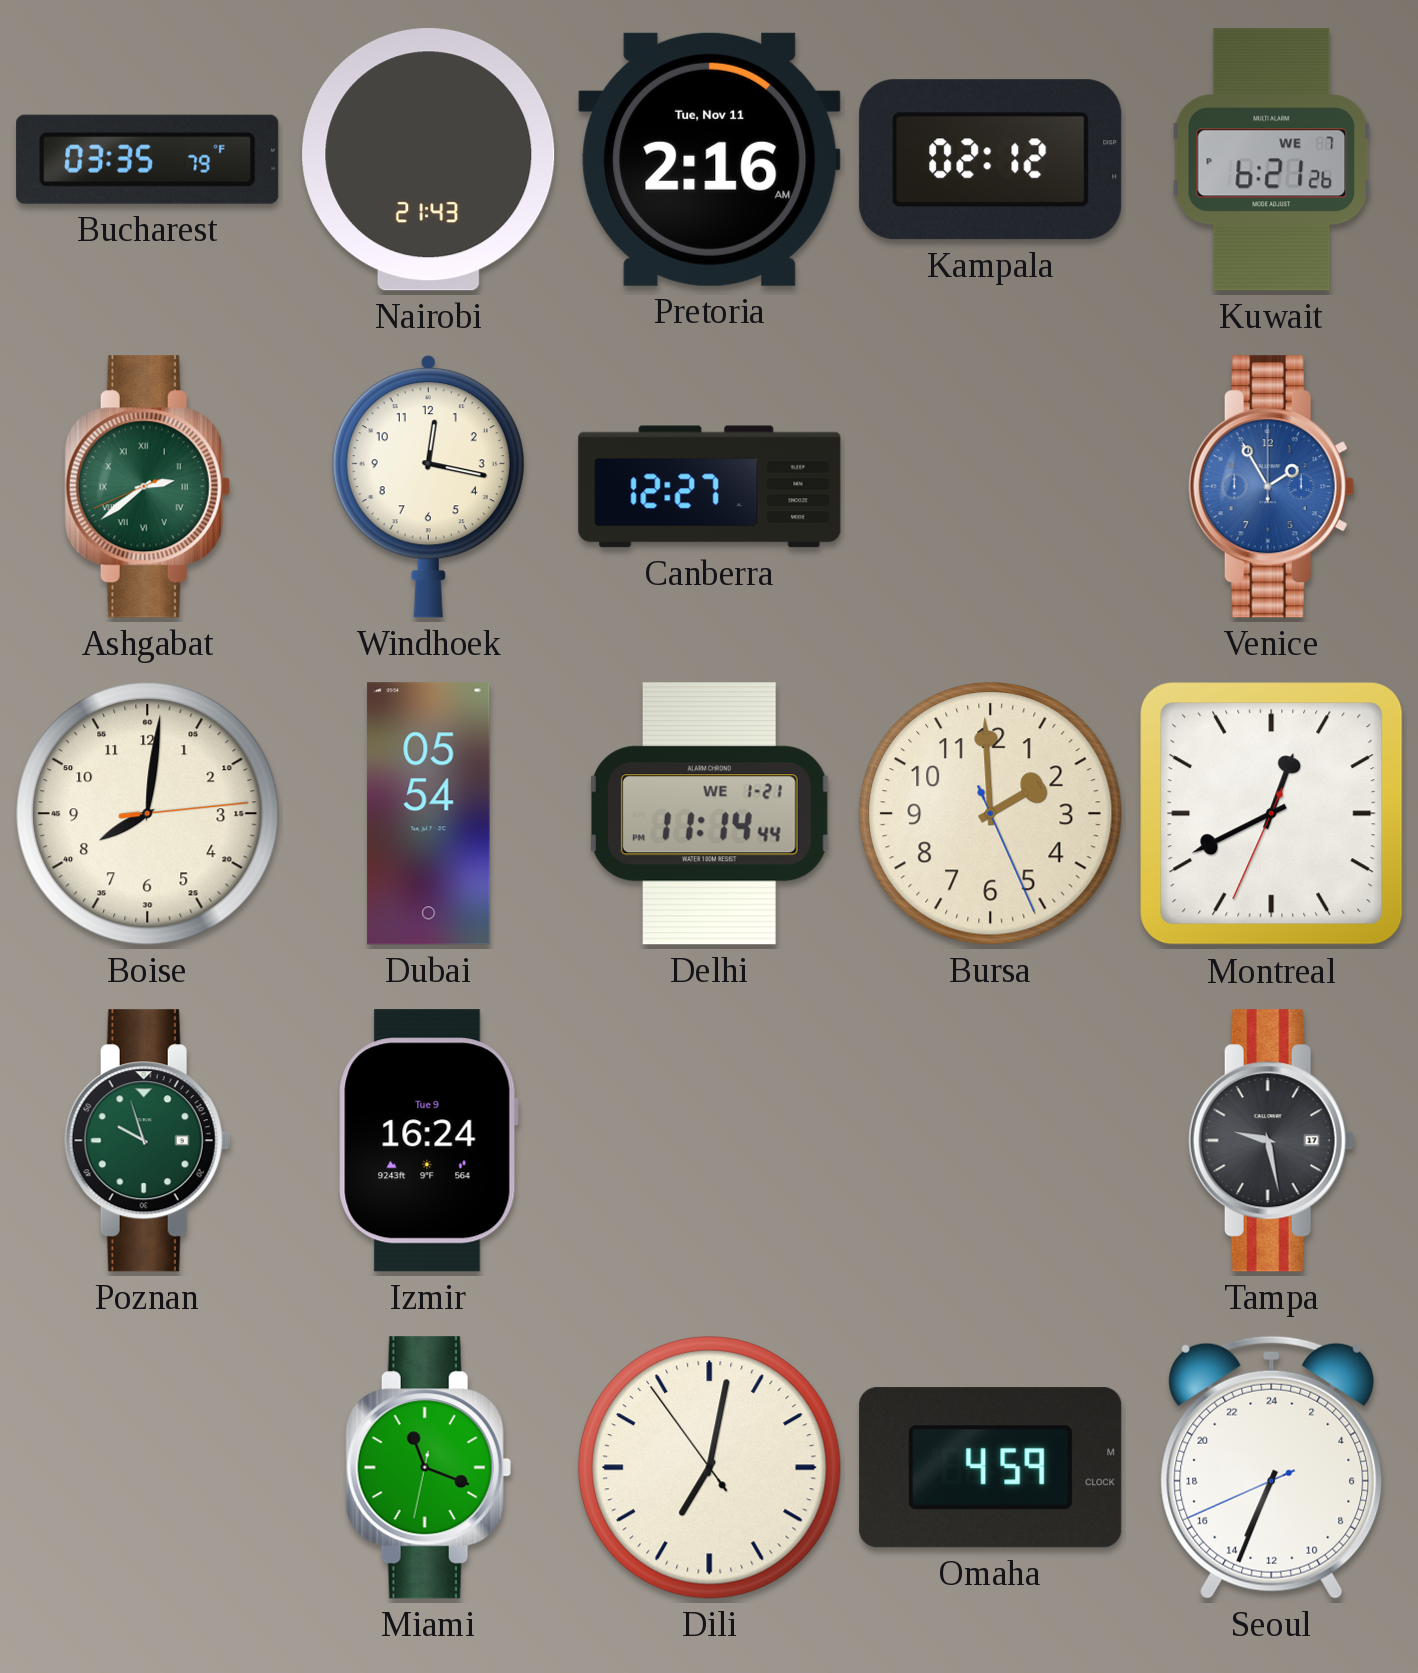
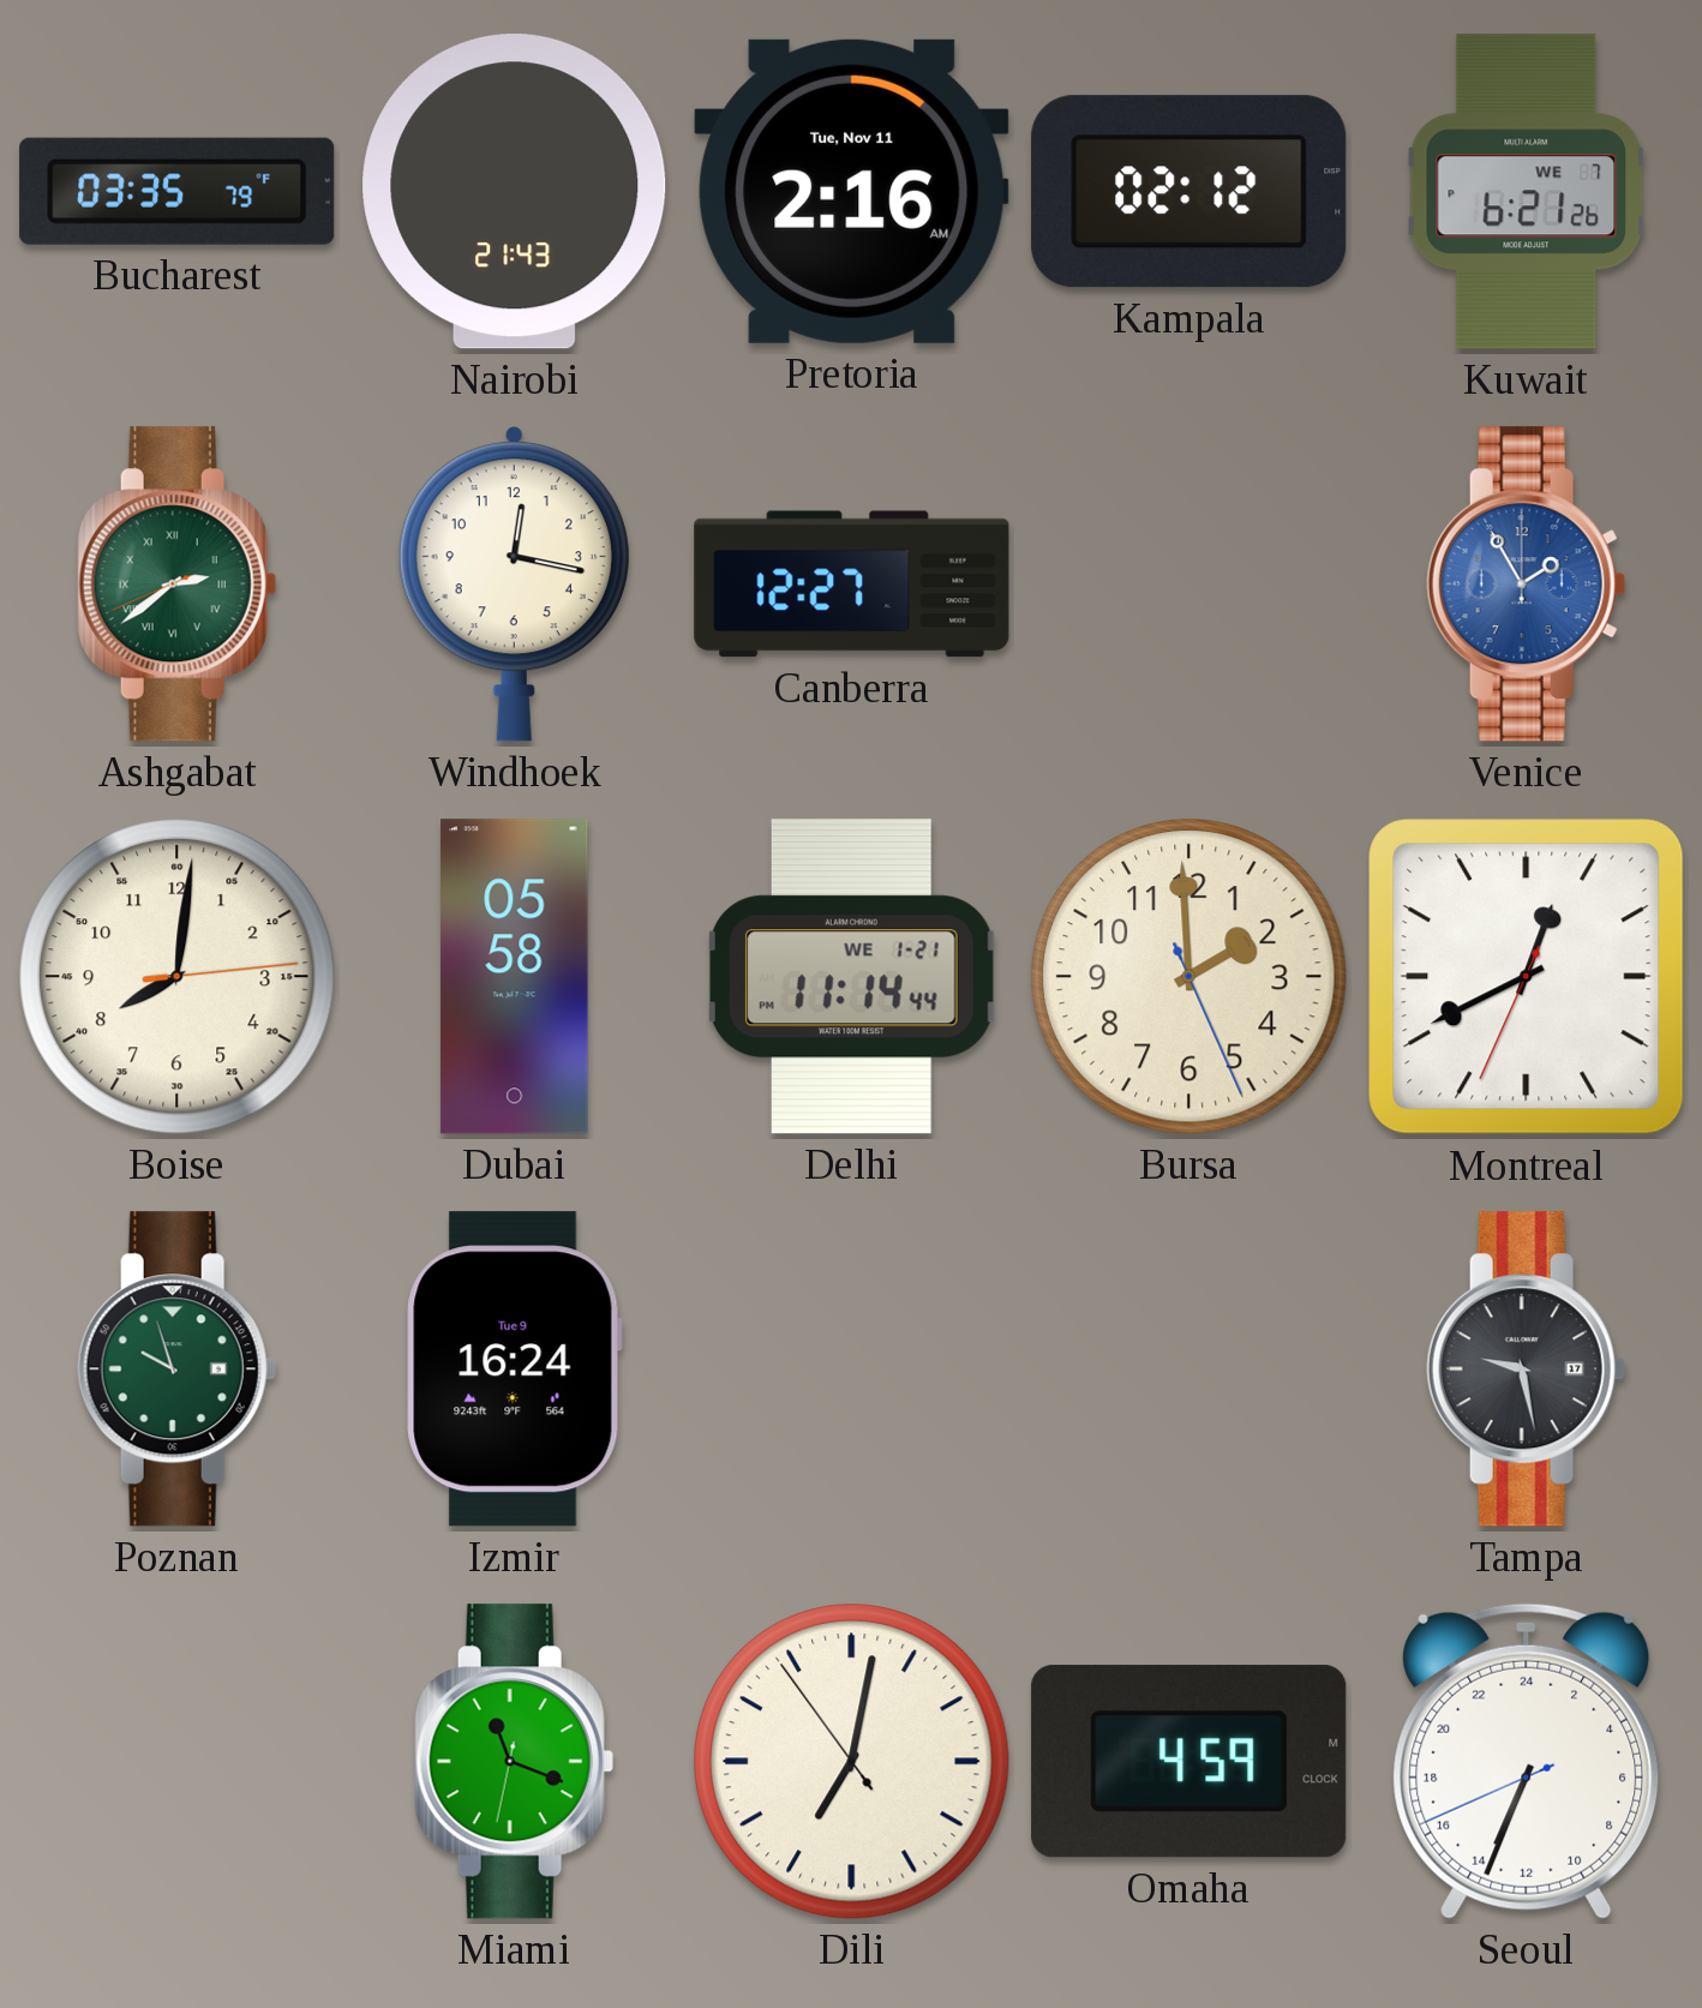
Dubai: 05:54 -> 05:58 (515, 977)
